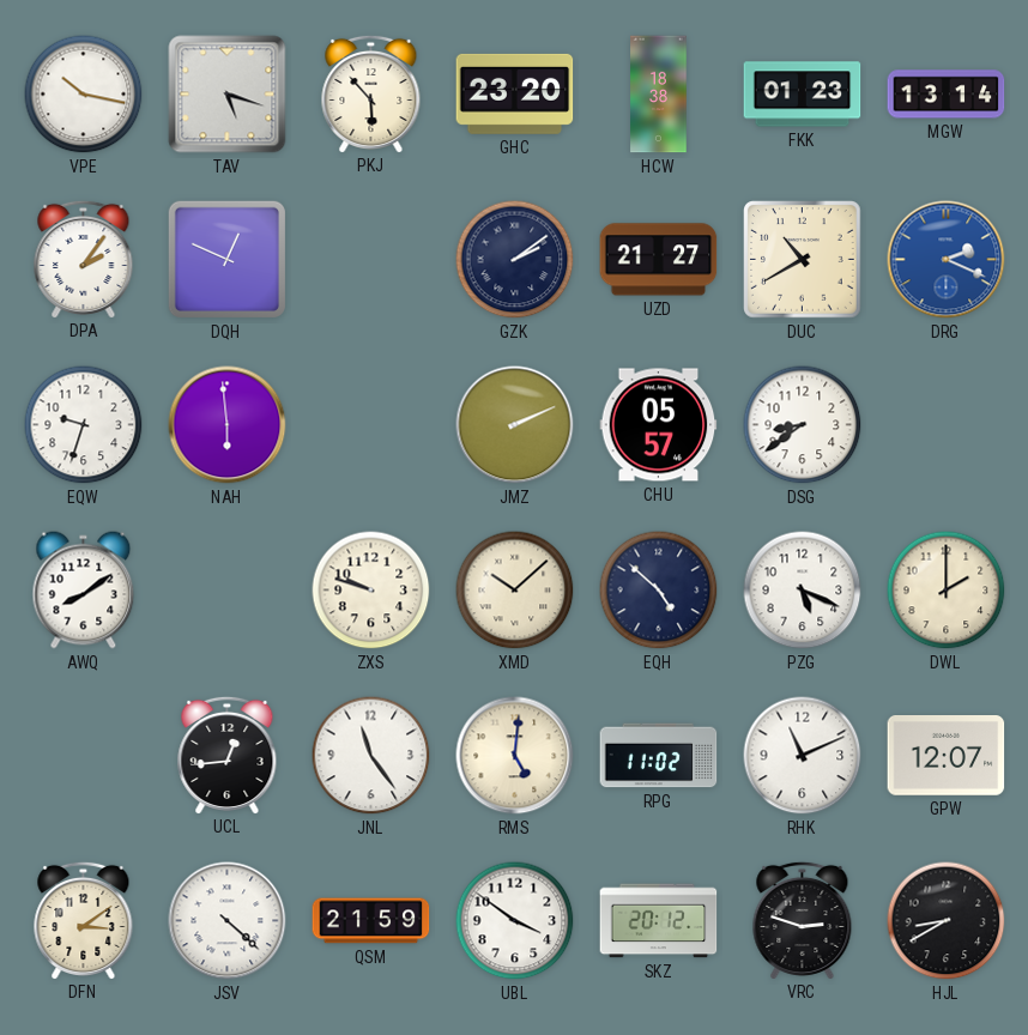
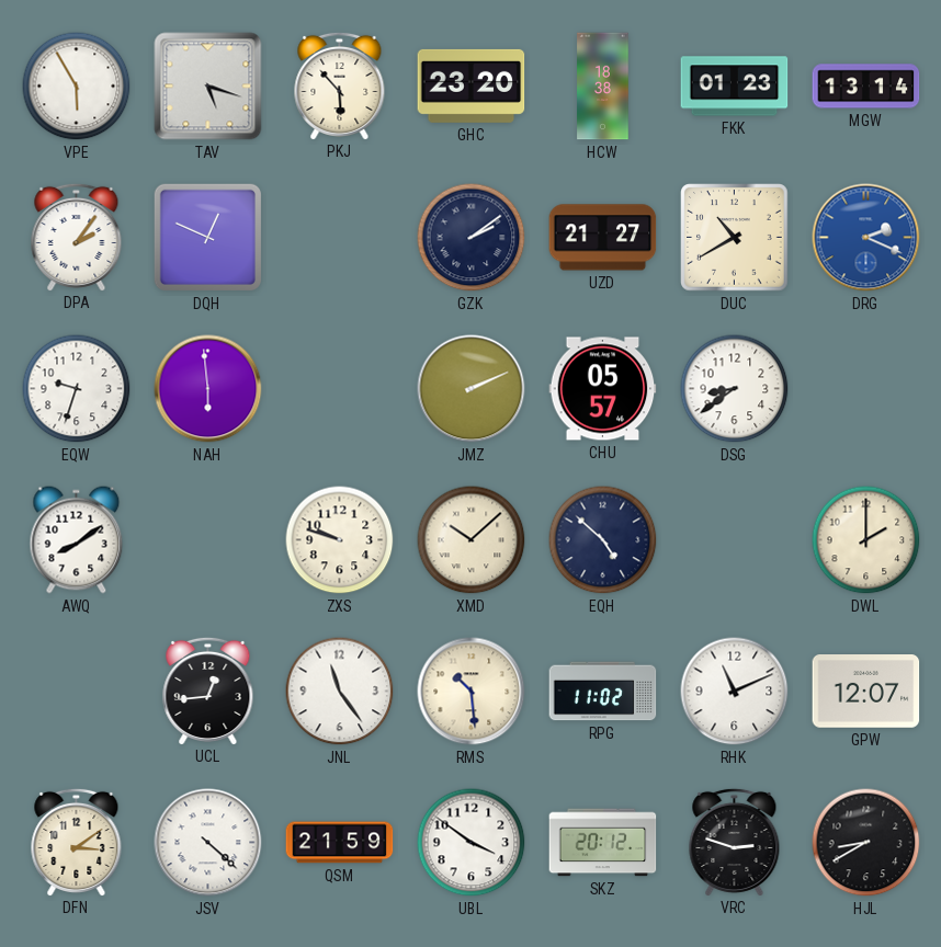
VPE: 10:17 -> 5:55 (77, 87)
PZG: 5:19 -> none (803, 591)
RMS: 5:01 -> 10:29 (472, 692)
